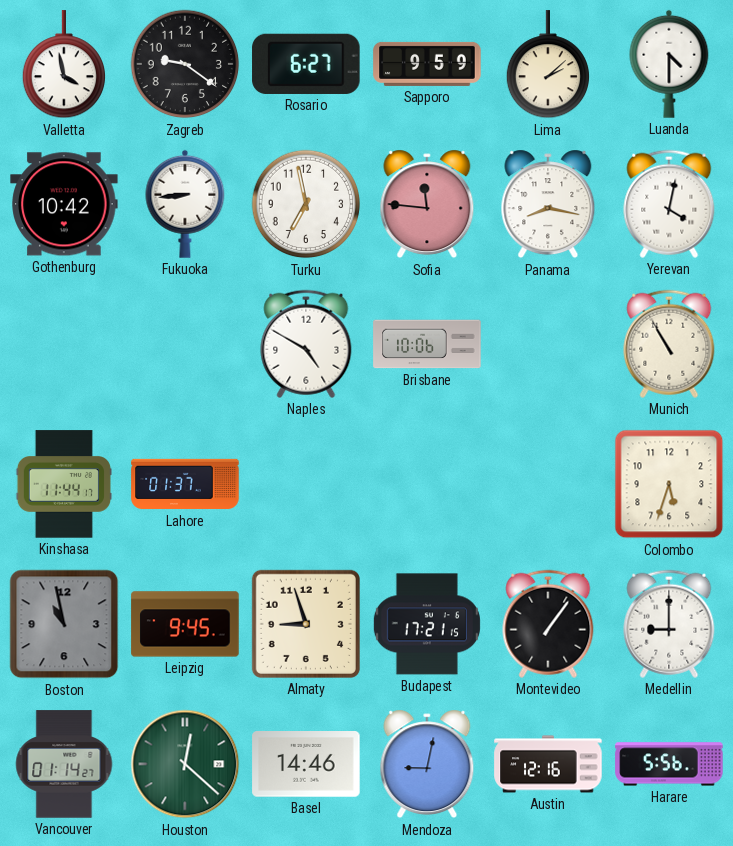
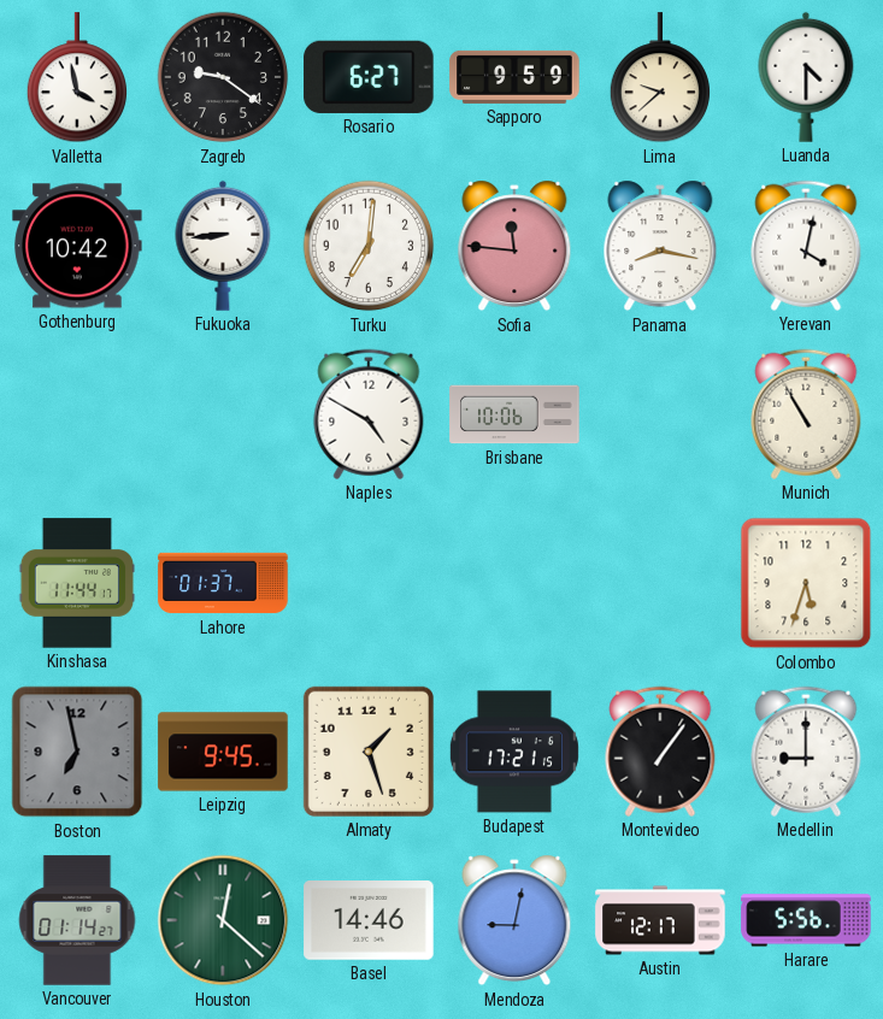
Lima: 2:08 -> 9:38 (659, 78)
Turku: 6:58 -> 7:01 (369, 246)
Boston: 10:58 -> 6:58 (77, 752)
Almaty: 8:57 -> 1:27 (369, 752)
Austin: 12:16 -> 12:17 (660, 920)
